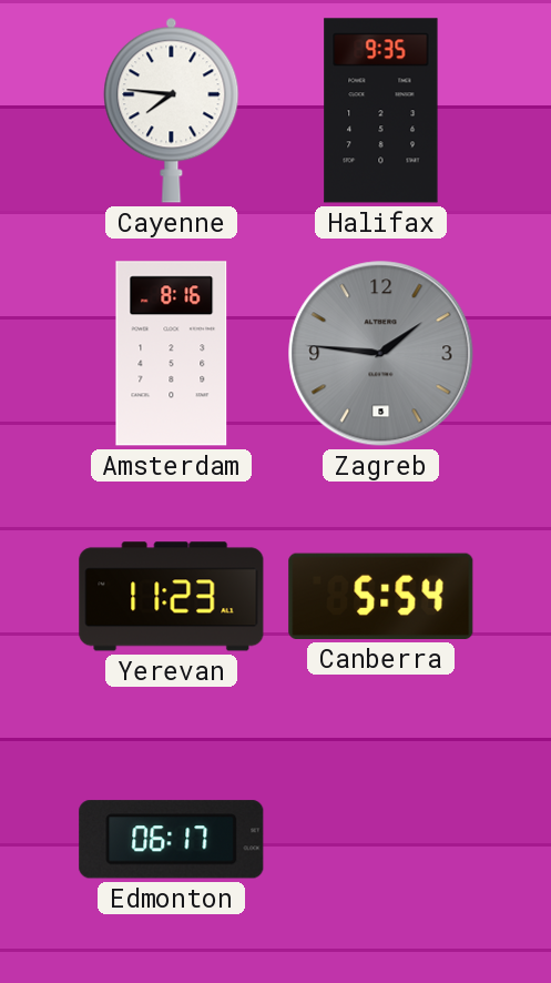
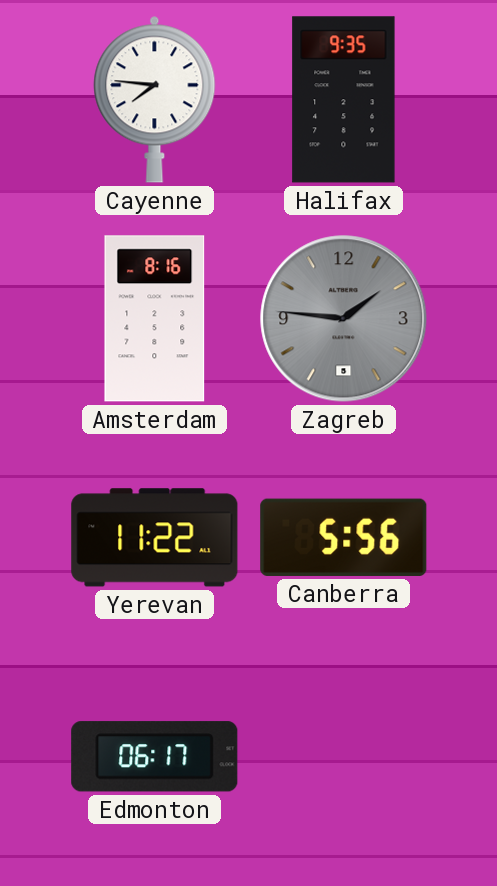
Yerevan: 11:23 -> 11:22 (155, 538)
Canberra: 5:54 -> 5:56 (344, 537)
